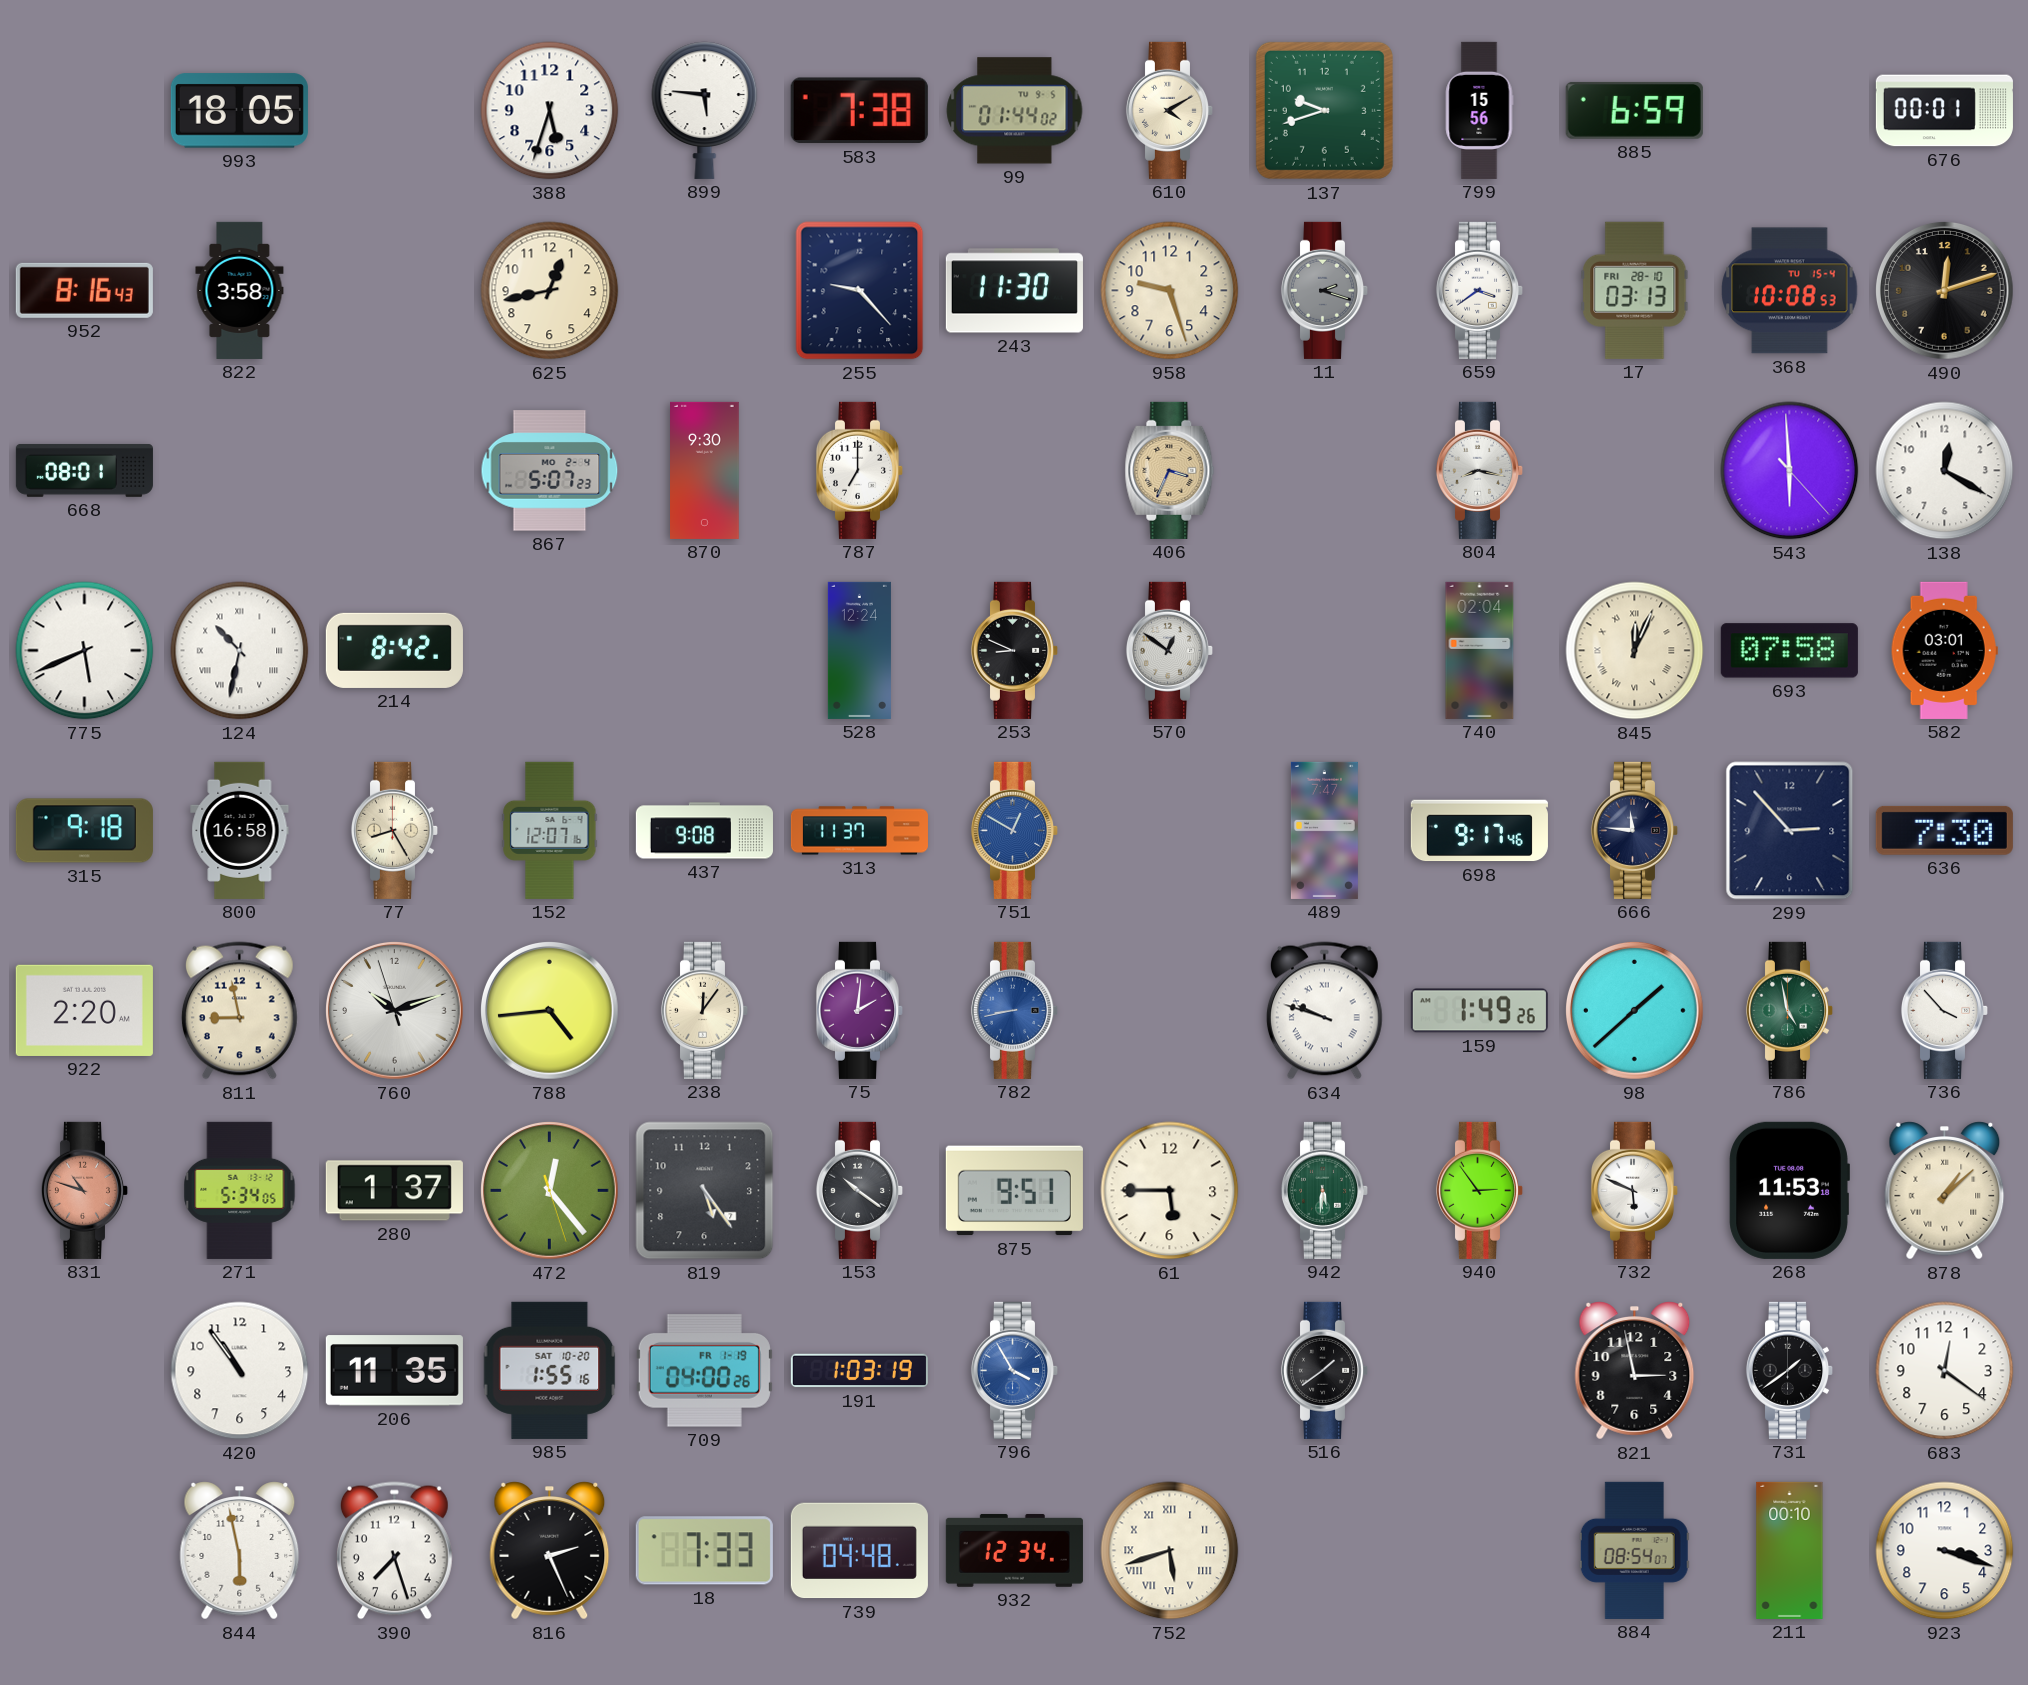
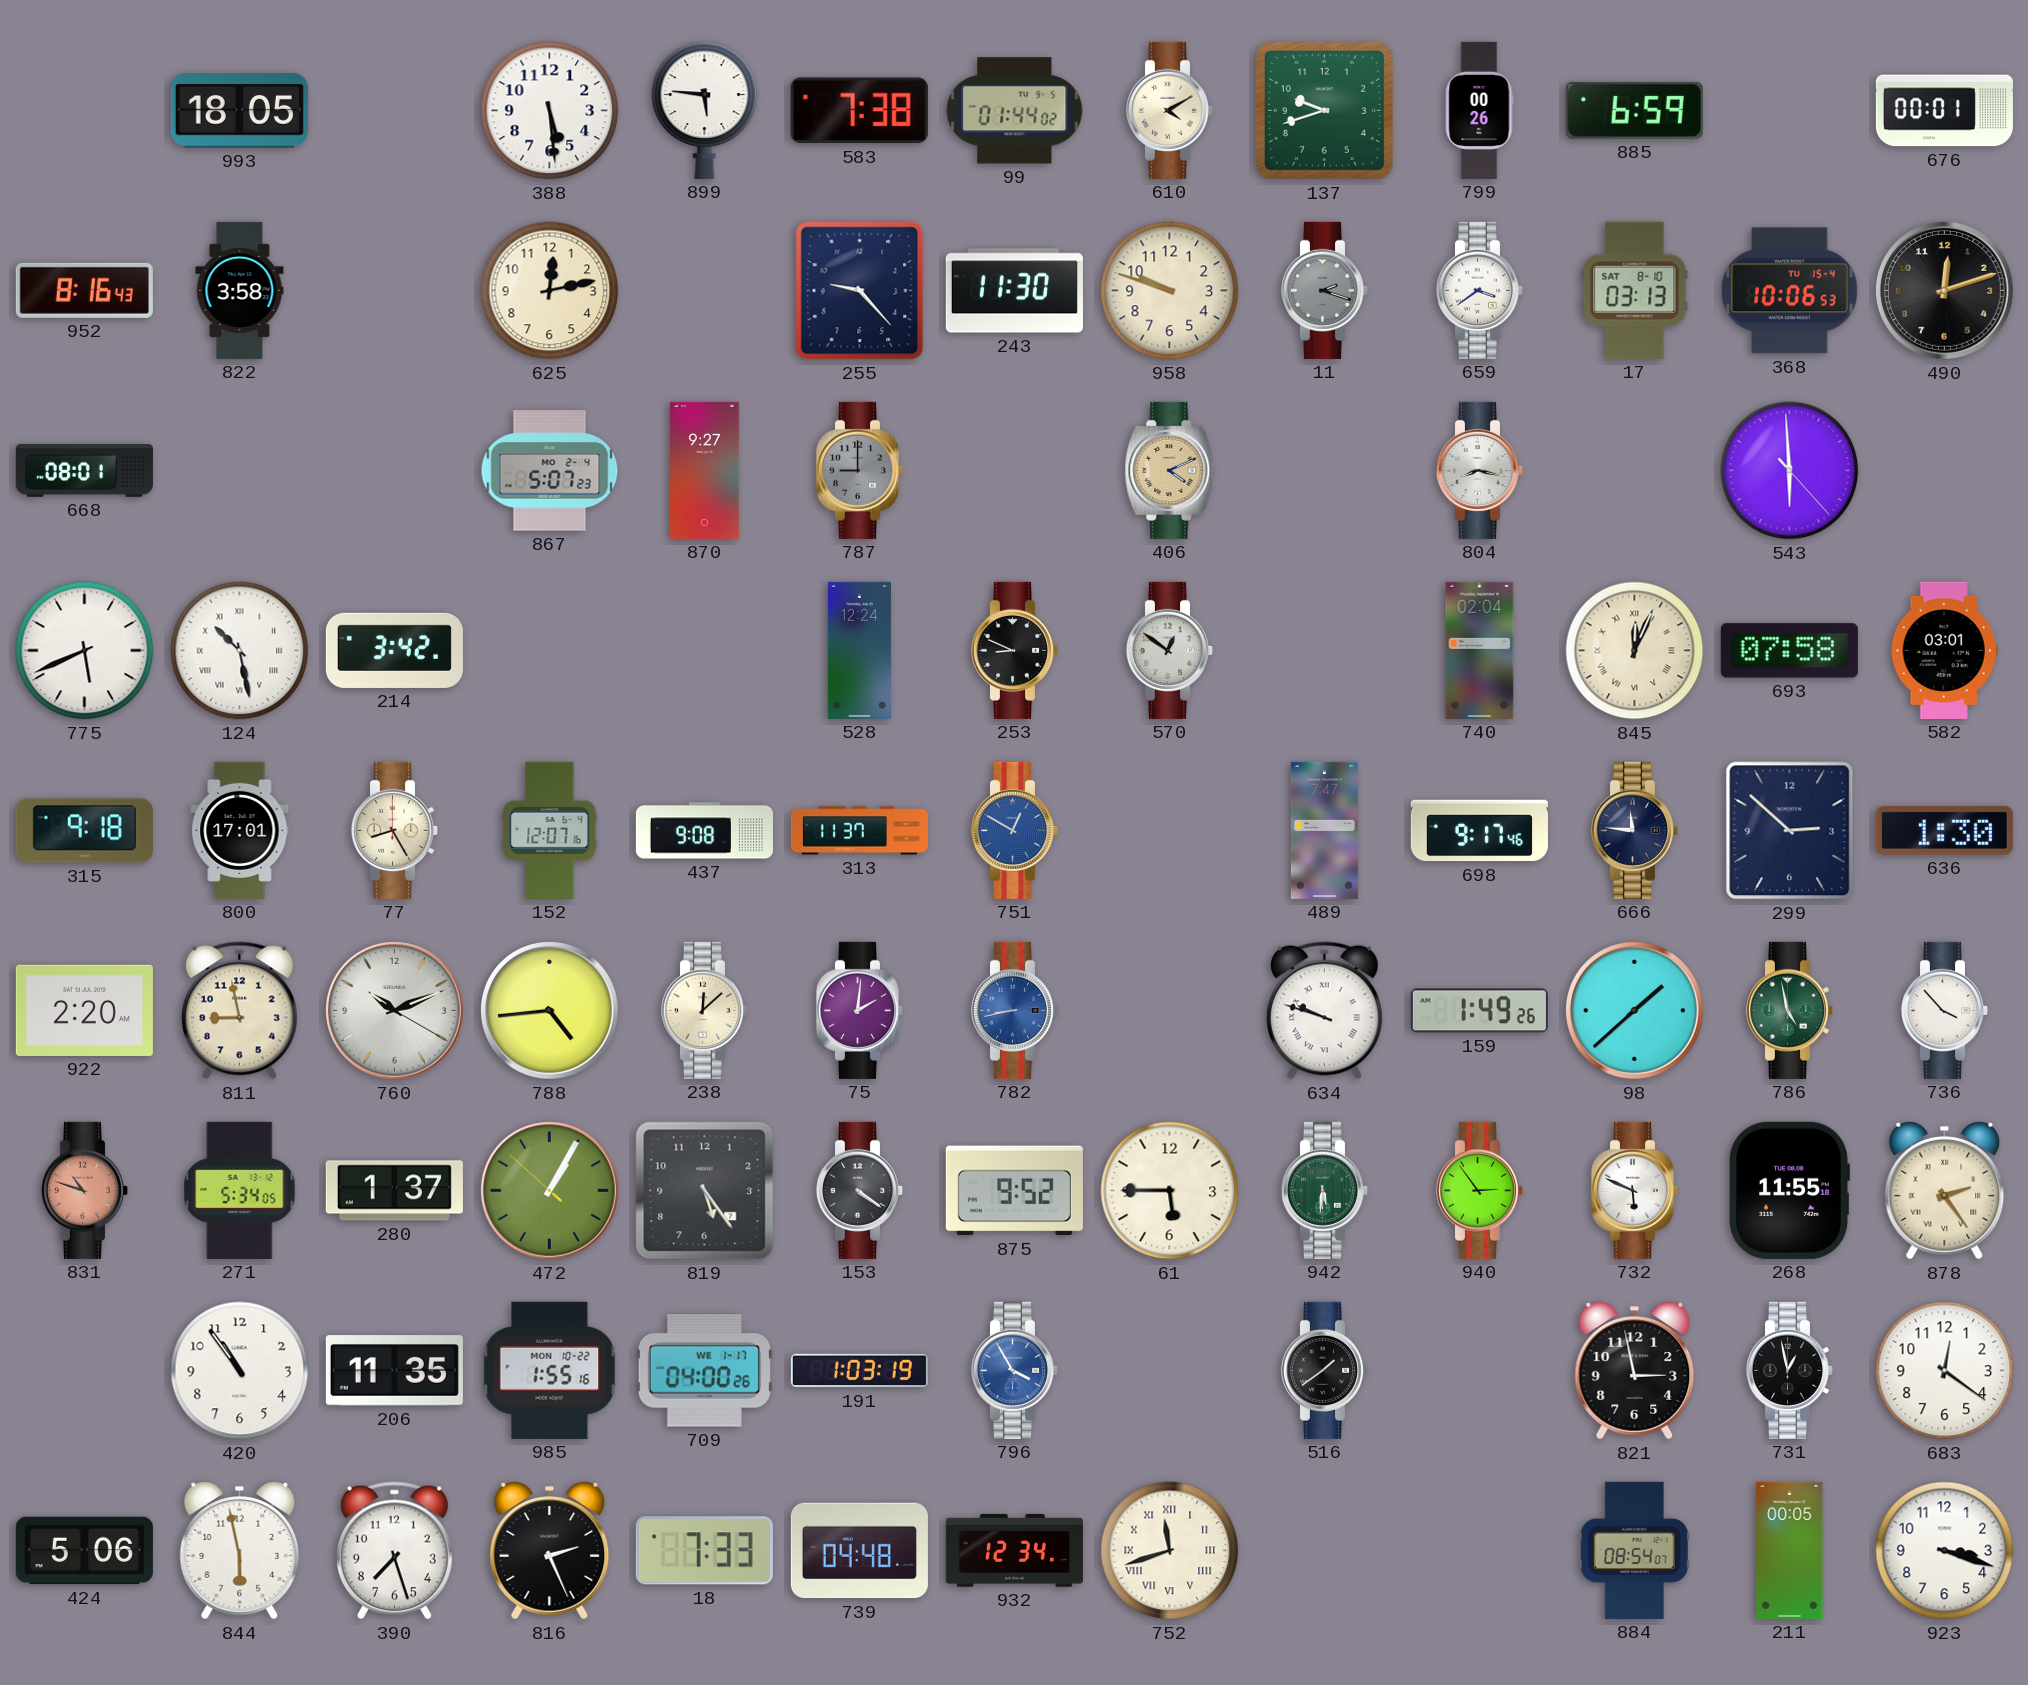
388: 5:33 -> 5:29 (550, 111)
799: 15:56 -> 00:26 (1479, 110)
625: 12:43 -> 12:13 (550, 291)
958: 9:27 -> 9:48 (1170, 291)
17 date: FRI 28-10 -> SAT 8-10 (1635, 290)
368: 10:08 -> 10:06 (1790, 291)
870: 9:30 -> 9:27 (705, 470)
787: 7:00 -> 9:00 (860, 470)
787 dial: white -> grey (860, 470)
406: 3:34 -> 4:11 (1170, 470)
138: 12:20 -> none (1945, 471)
124: 10:32 -> 10:28 (240, 651)
214: 8:42 -> 3:42 (394, 650)
800: 16:58 -> 17:01 (240, 830)
299: 2:53 -> 2:52 (1790, 831)
636: 7:30 -> 1:30 (1944, 830)
760: 10:11:57 -> 10:11:20 (394, 1010)
238: 12:06 -> 12:08 (705, 1010)
472: 12:23 -> 1:04 (549, 1190)
153: 10:21 -> 4:21 (860, 1190)
875: 9:51 -> 9:52 (1014, 1191)
268: 11:53 -> 11:55 (1789, 1190)
878: 1:08 -> 2:24 (1945, 1191)
985 date: SAT 10-20 -> MON 10-22 (550, 1370)
709 date: FR 1-19 -> WE 1-17 (704, 1371)
731: 1:39 -> 12:58 (1790, 1370)
424: none -> 5:06 (84, 1551)
752: 5:42 -> 11:42 (1170, 1551)
211: 00:10 -> 00:05 (1790, 1550)
